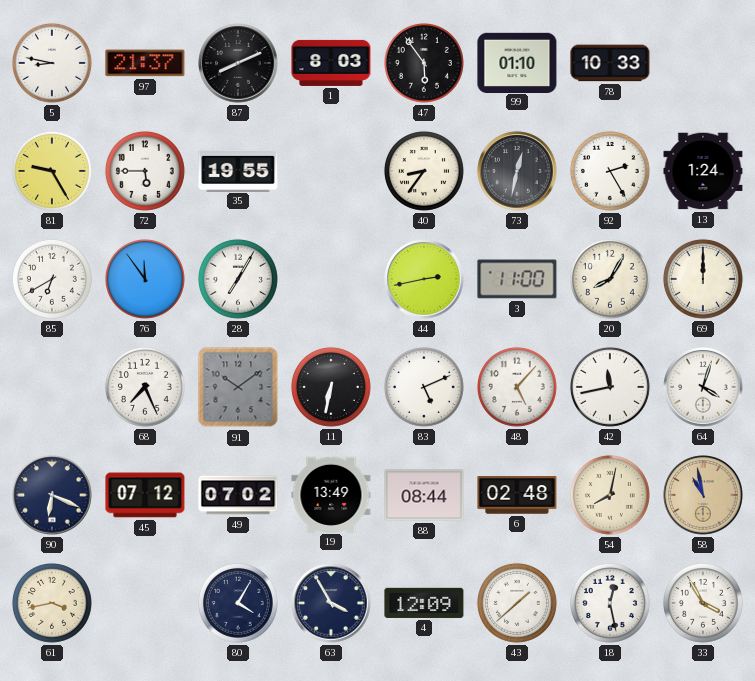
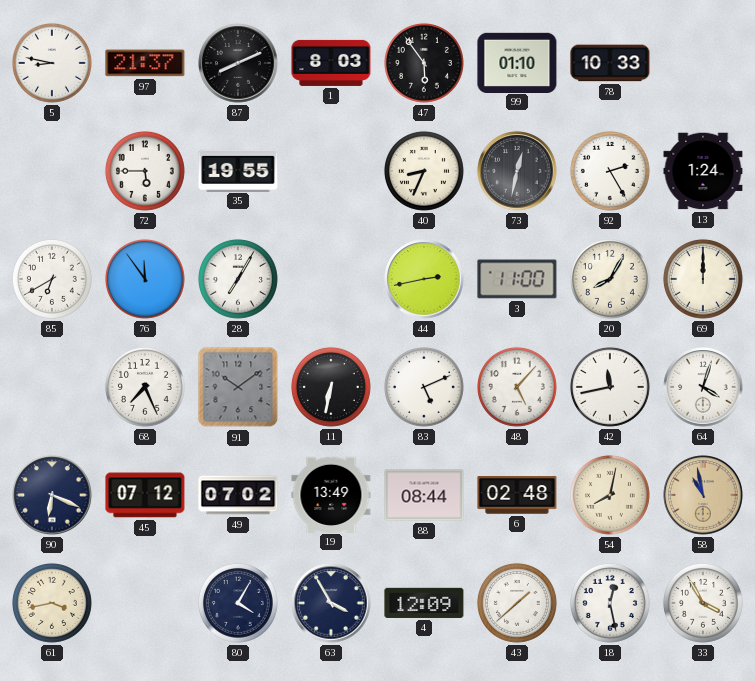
81: 9:25 -> none (52, 171)
40: 8:36 -> 8:34 (424, 171)
